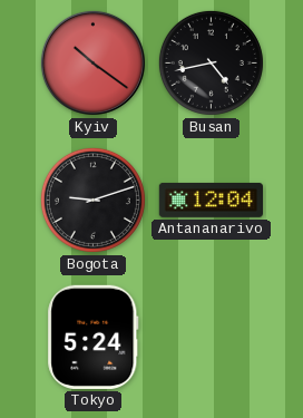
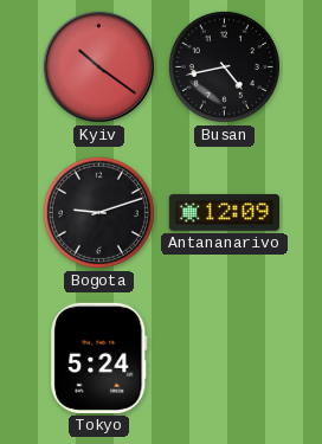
Antananarivo: 12:04 -> 12:09 (224, 212)
